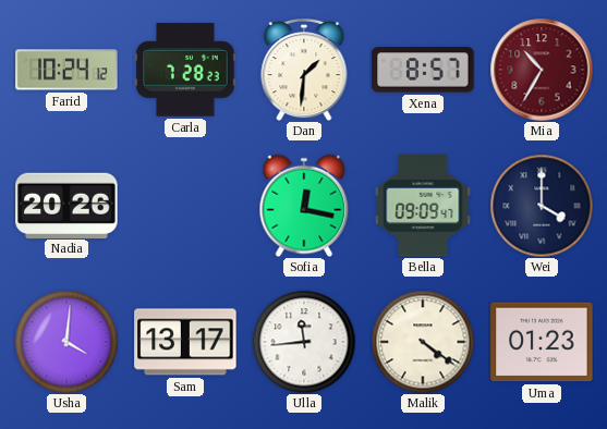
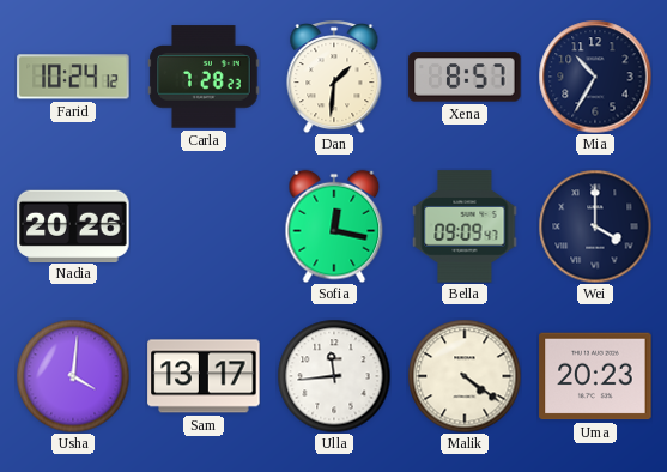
Mia dial: burgundy -> navy (595, 77)
Uma: 01:23 -> 20:23 (595, 376)
